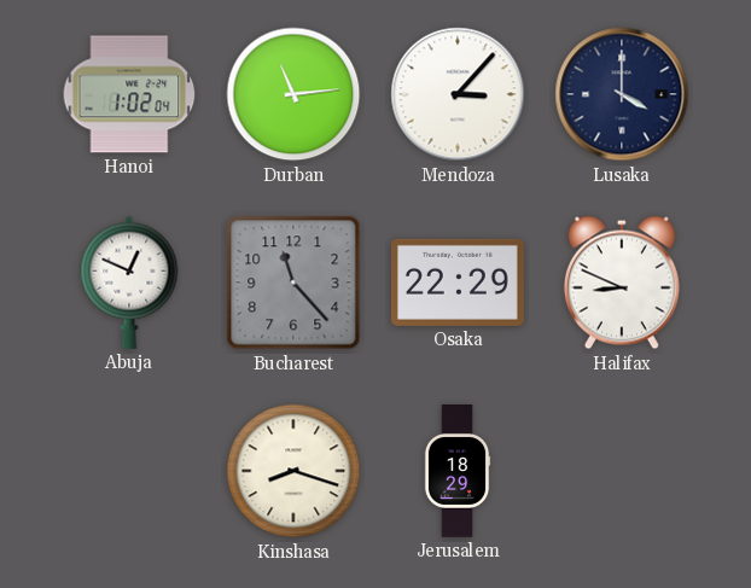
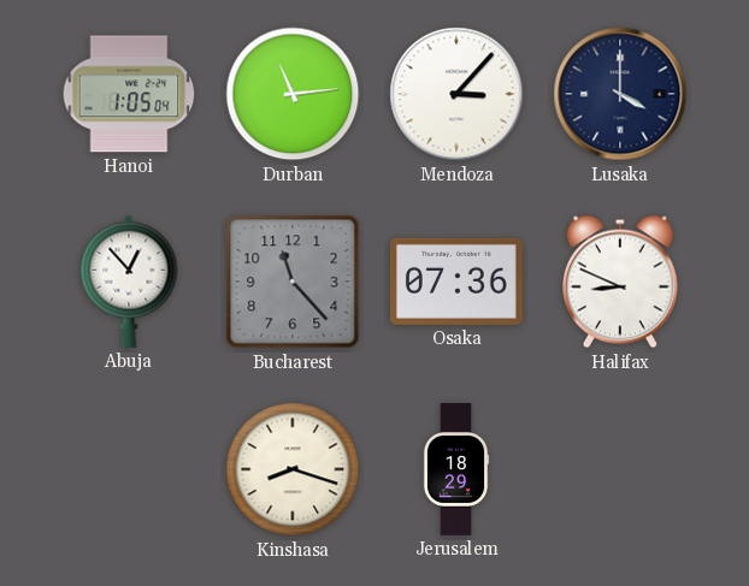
Hanoi: 1:02 -> 1:05 (129, 94)
Abuja: 12:49 -> 12:53 (129, 282)
Osaka: 22:29 -> 07:36 (456, 282)
